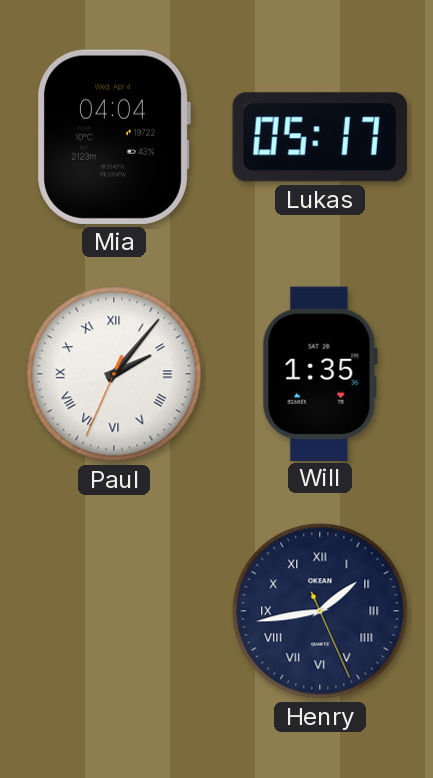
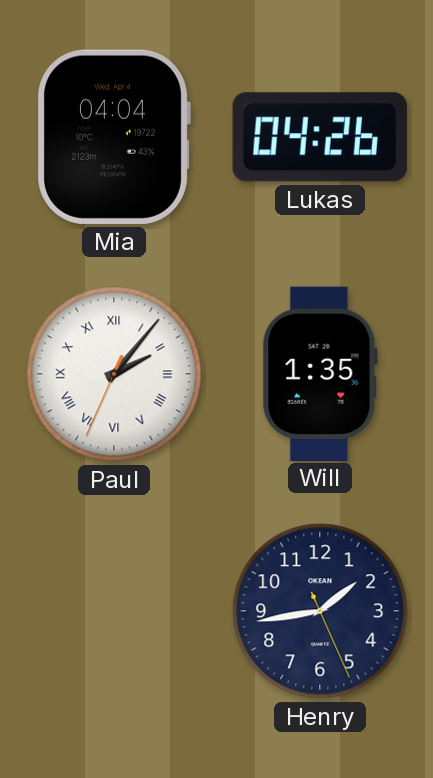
Lukas: 05:17 -> 04:26 (320, 137)
Henry numerals: Roman -> Arabic (320, 611)
